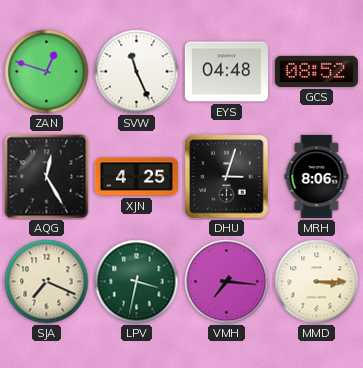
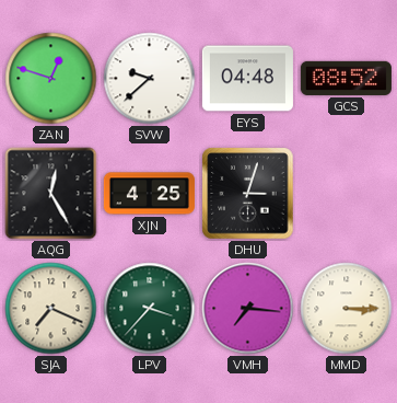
SVW: 11:26 -> 9:38 (150, 79)
MRH: 8:06 -> none (317, 176)
LPV: 3:32 -> 3:37 (150, 309)
